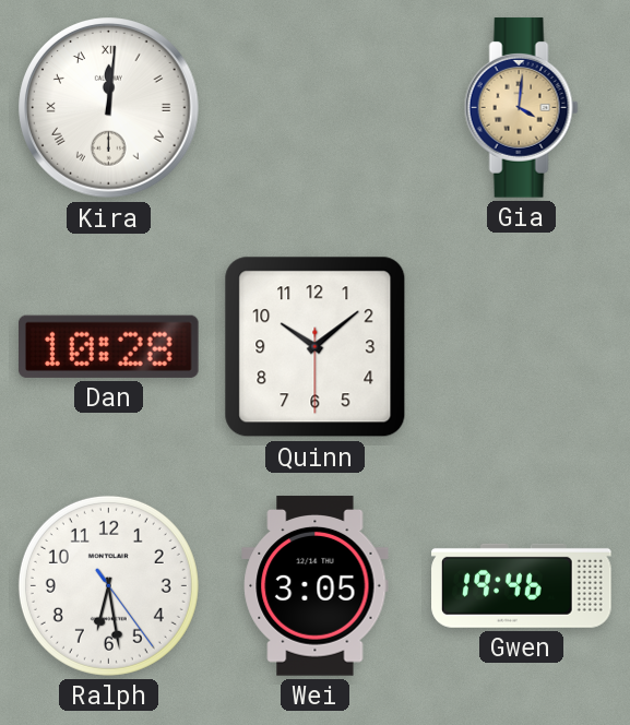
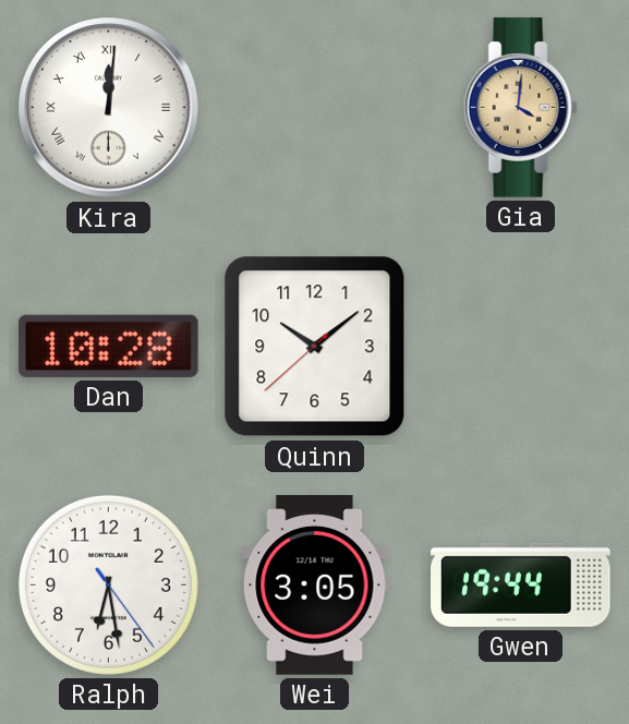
Quinn: 10:08:30 -> 10:08:38 (315, 347)
Gwen: 19:46 -> 19:44 (521, 584)
